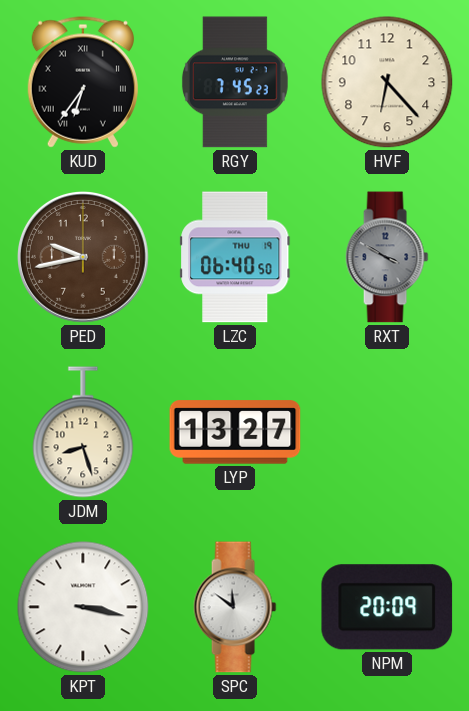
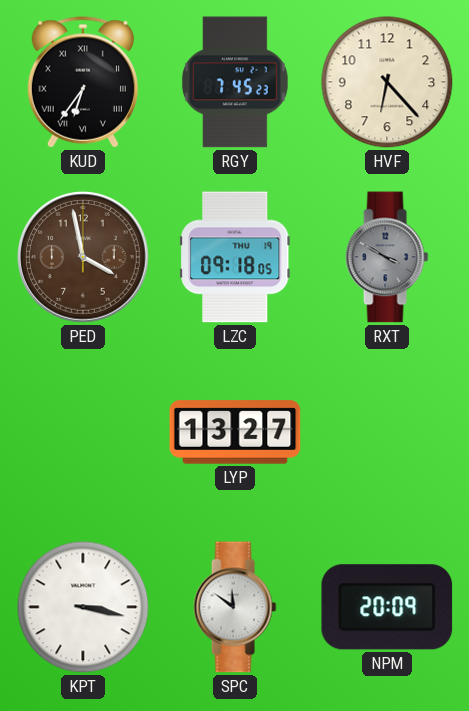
PED: 9:43 -> 3:58 (84, 258)
LZC: 06:40 -> 09:18 (235, 257)
JDM: 8:27 -> none (83, 432)
